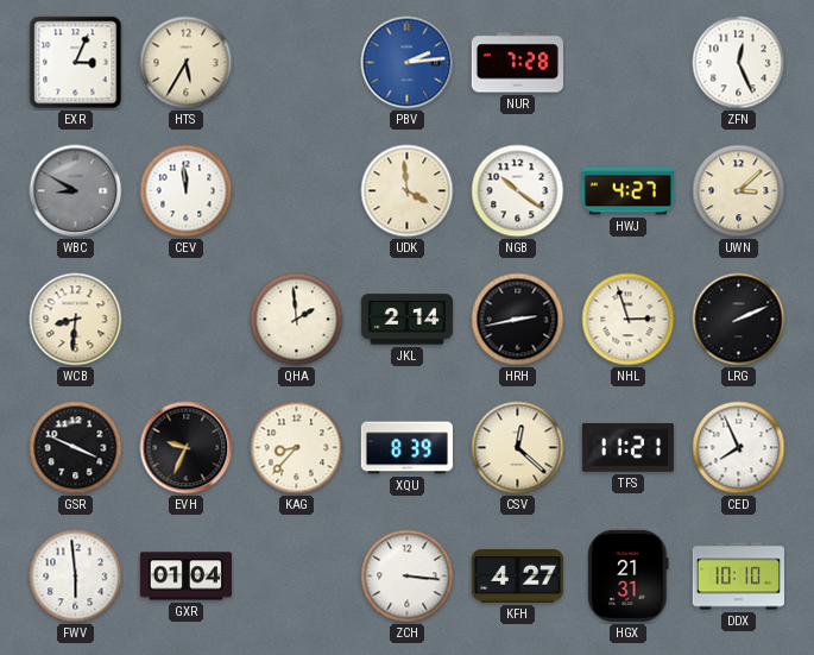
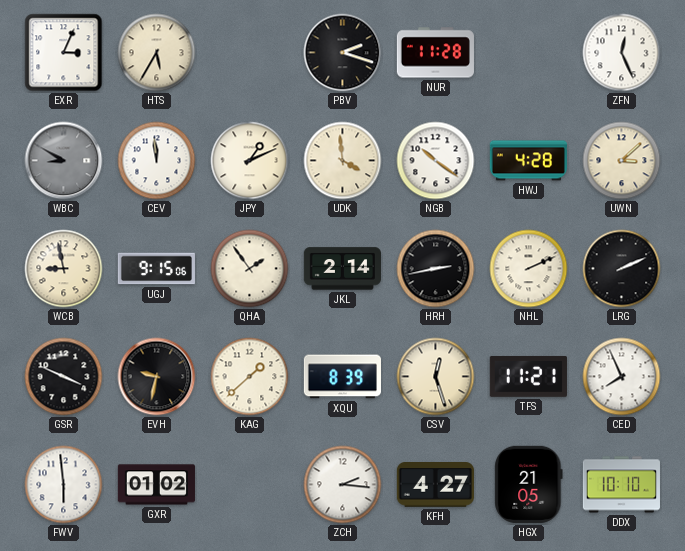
PBV: 2:14 -> 2:18 (343, 53)
PBV dial: blue -> black (343, 53)
NUR: 7:28 -> 11:28 (435, 53)
JPY: none -> 1:11 (250, 161)
HWJ: 4:27 -> 4:28 (528, 161)
WCB: 8:31 -> 8:58 (64, 269)
UGJ: none -> 9:15 (156, 269)
QHA: 1:59 -> 1:54 (250, 269)
NHL: 2:57 -> 2:11 (529, 269)
EVH: 9:34 -> 9:32 (157, 377)
KAG: 8:37 -> 1:38 (250, 377)
CSV: 12:22 -> 12:27 (436, 377)
GXR: 01:04 -> 01:02 (156, 485)
ZCH: 3:16 -> 2:16 (343, 485)
HGX: 21:31 -> 21:05 (529, 484)
